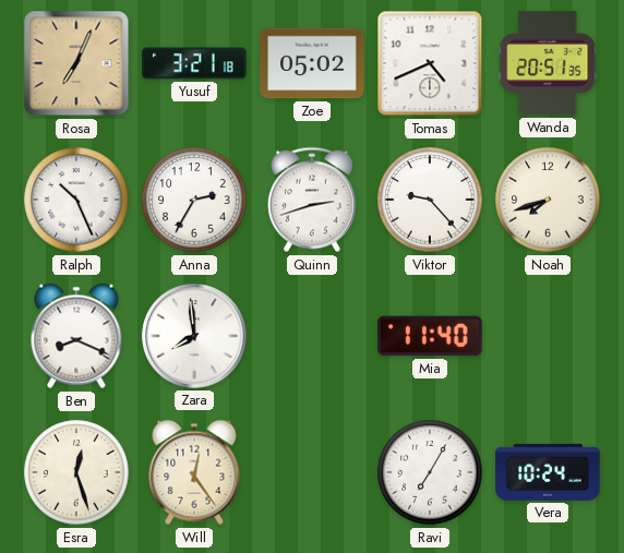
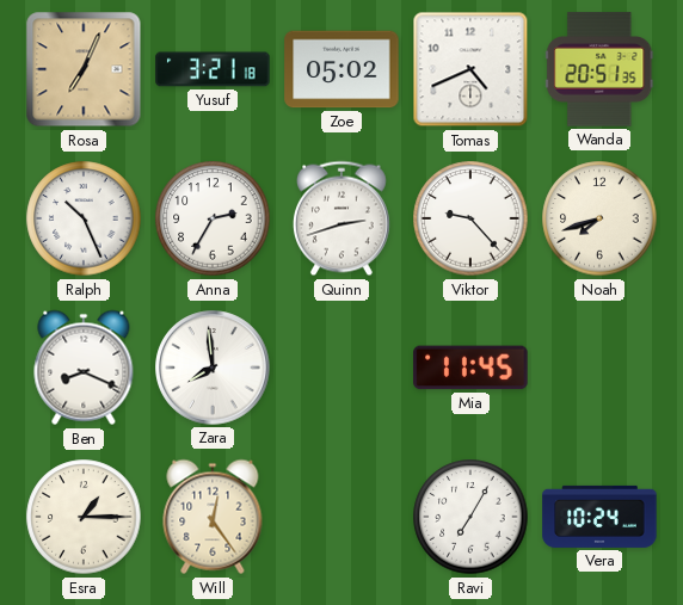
Mia: 11:40 -> 11:45 (470, 368)
Esra: 12:27 -> 1:15 (84, 517)
